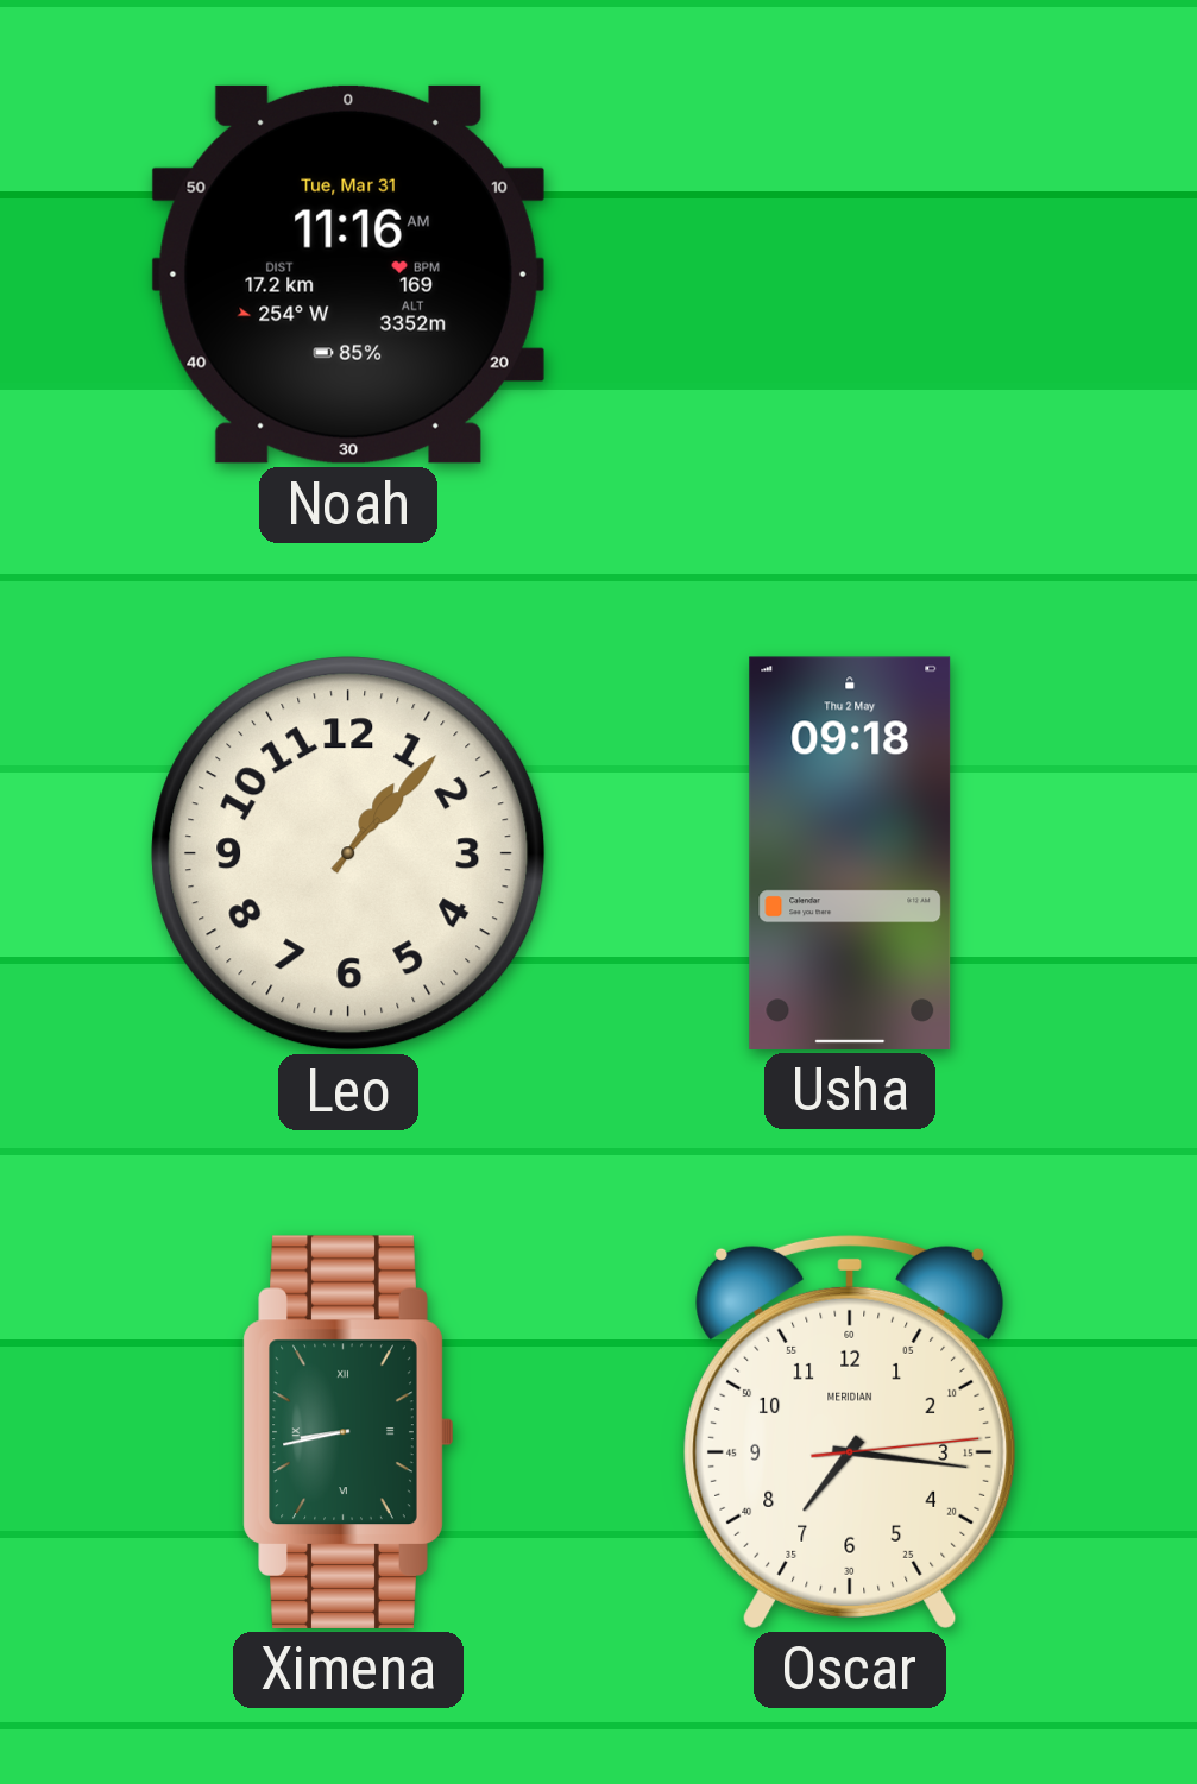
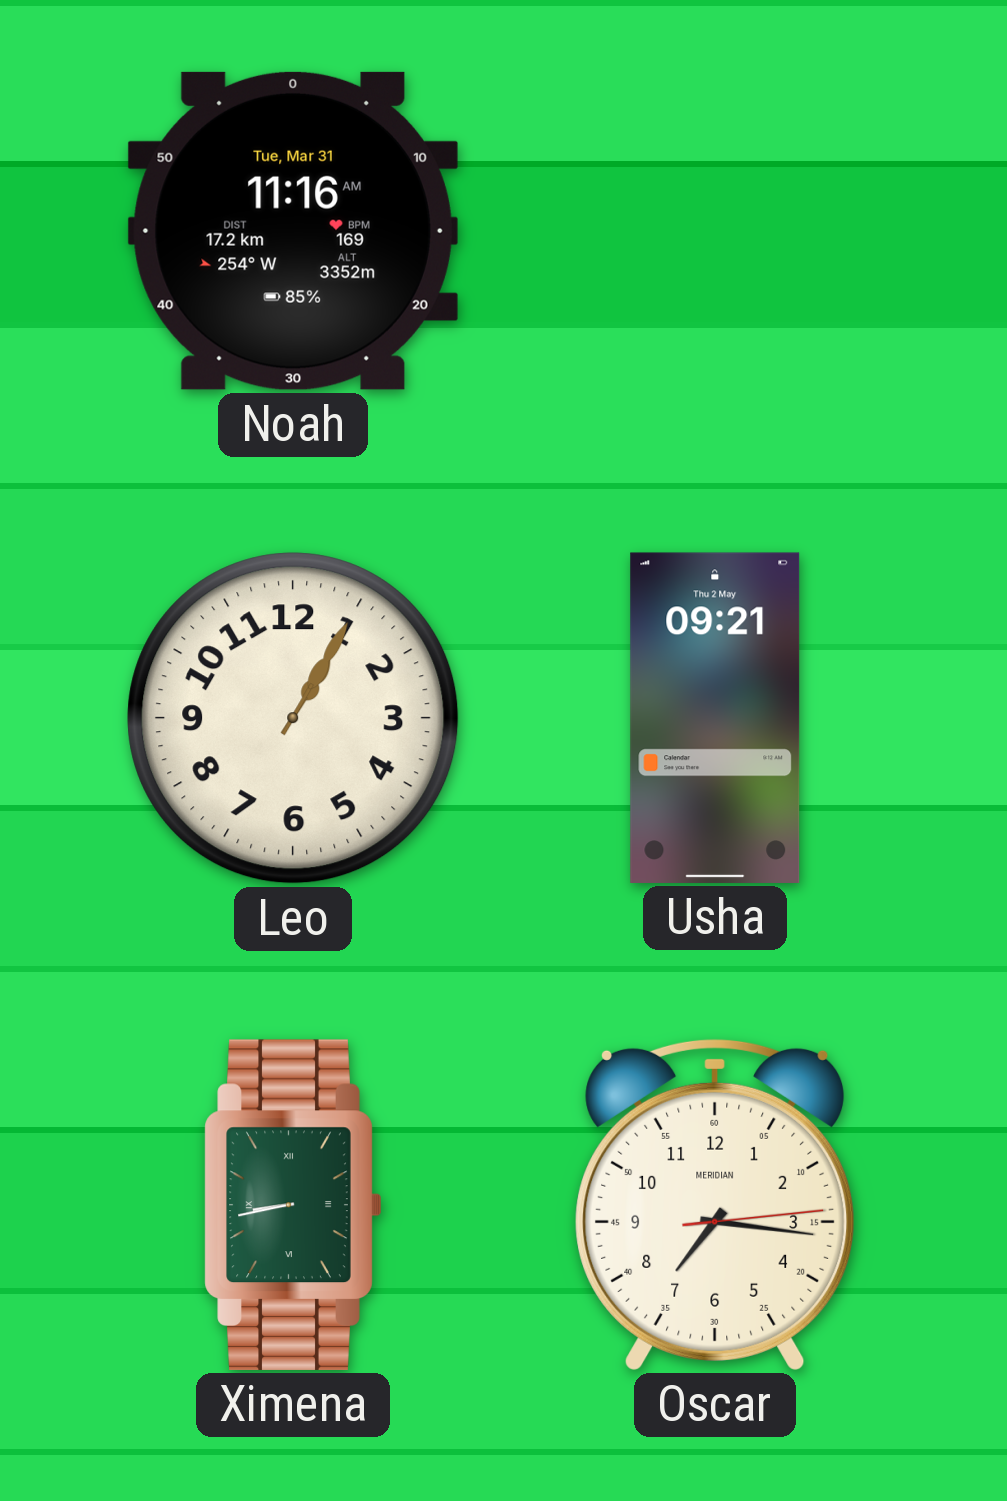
Leo: 1:07 -> 1:05 (293, 718)
Usha: 09:18 -> 09:21 (715, 718)
